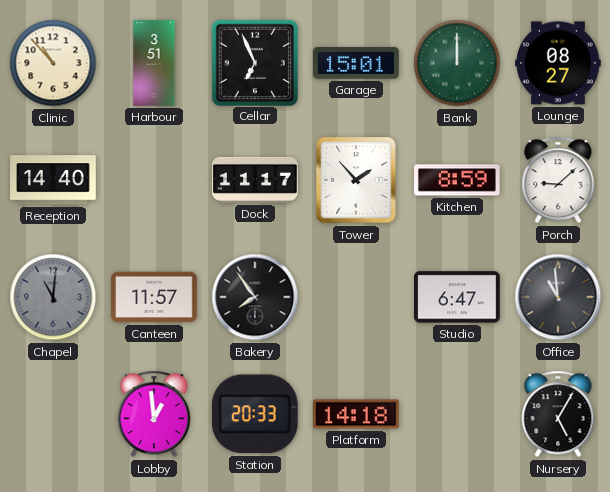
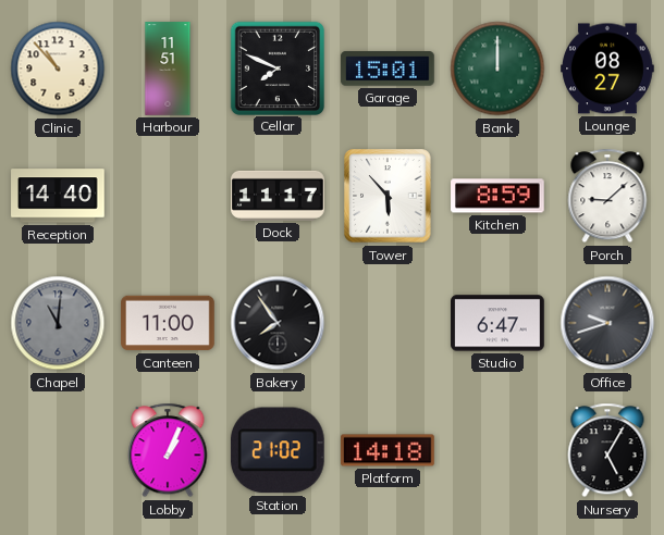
Harbour: 3:51 -> 11:51 (168, 69)
Cellar: 6:56 -> 7:49 (276, 67)
Tower: 1:53 -> 5:53 (388, 196)
Canteen: 11:57 -> 11:00 (168, 323)
Office: 10:59 -> 9:42 (607, 323)
Lobby: 12:59 -> 1:04 (168, 450)
Station: 20:33 -> 21:02 (278, 450)
